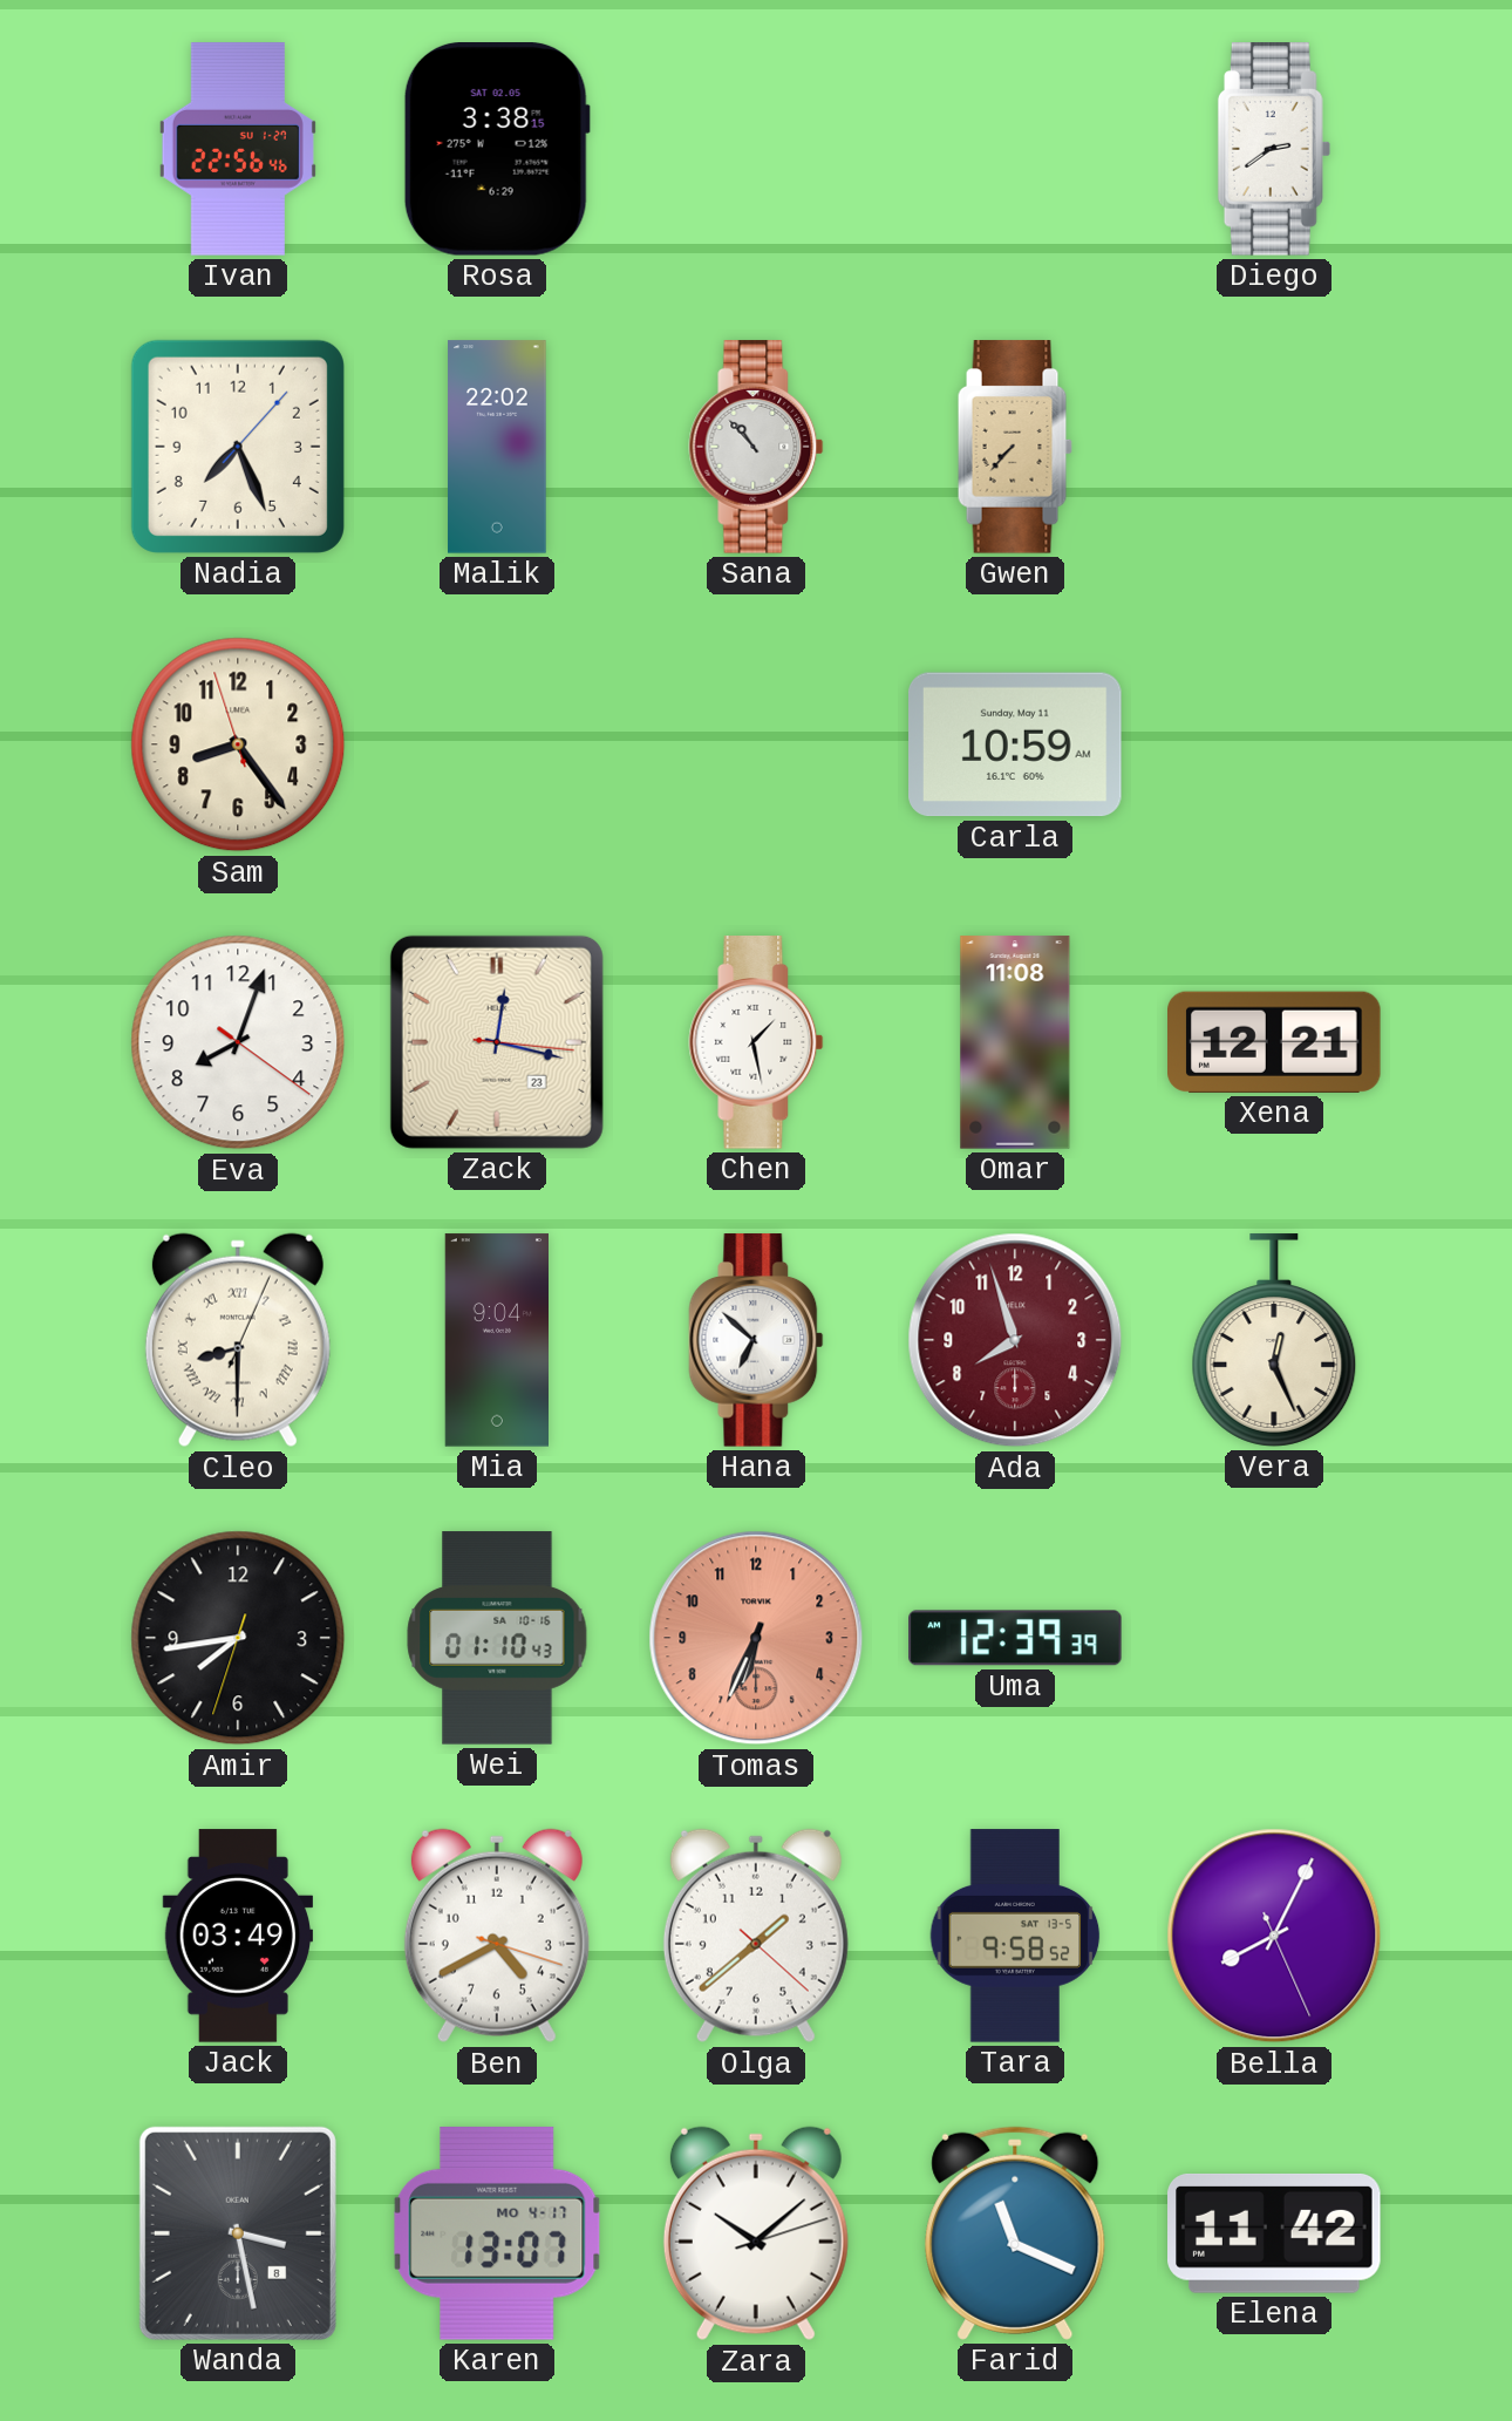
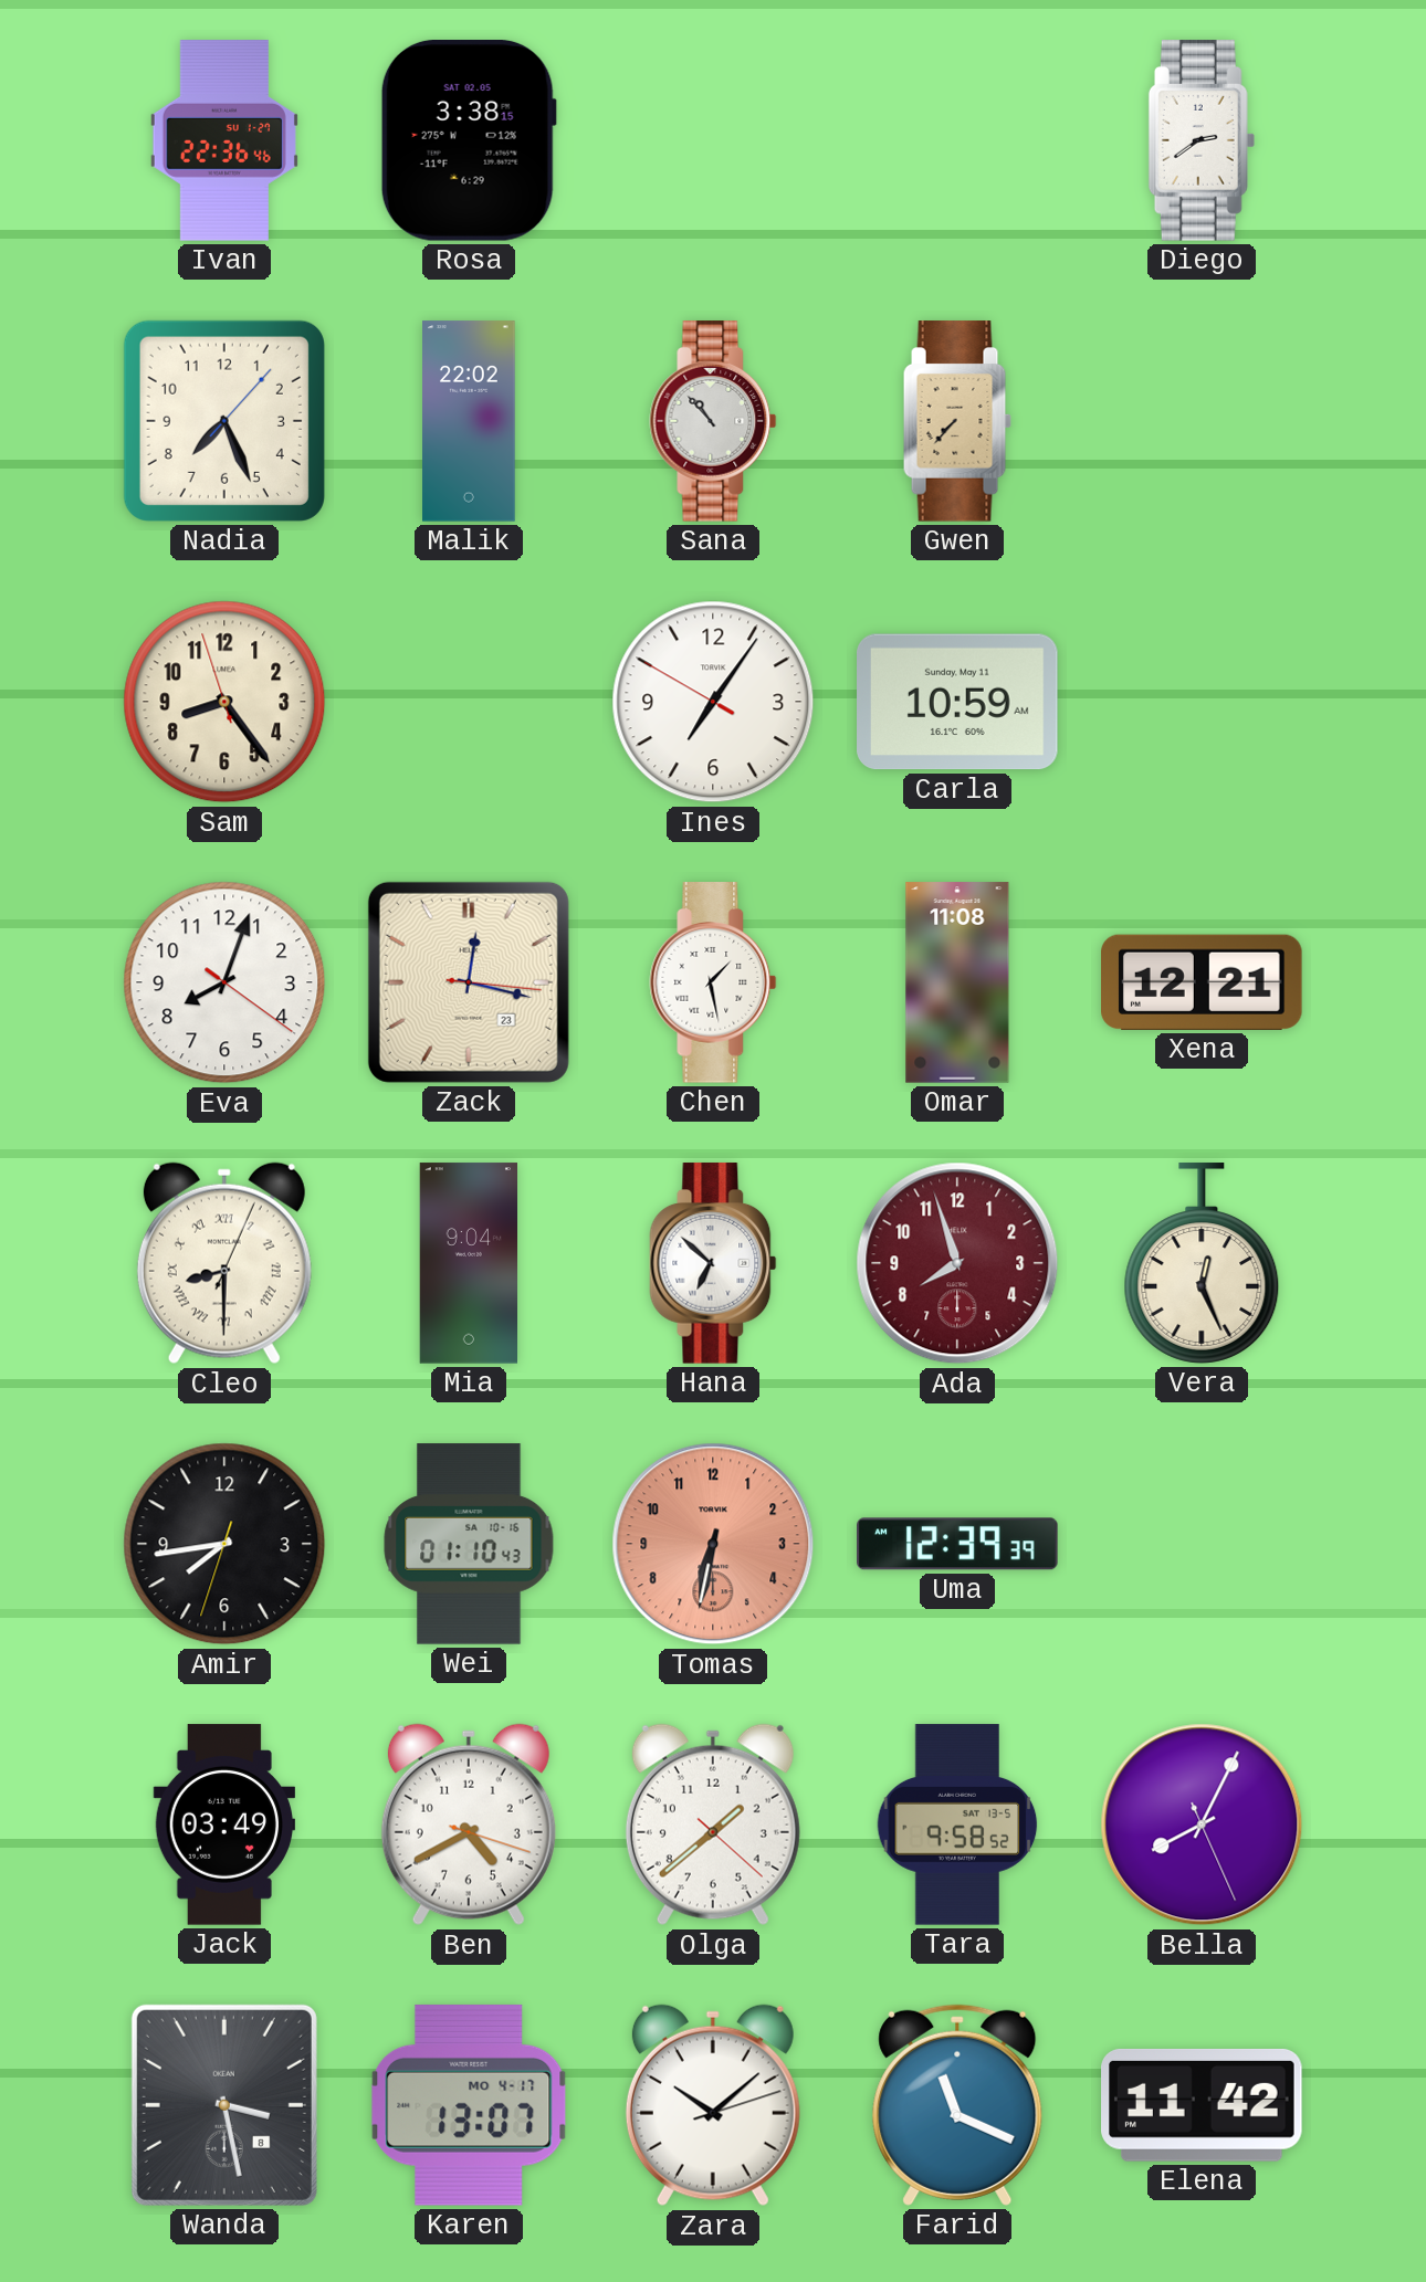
Ivan: 22:56 -> 22:36 (224, 140)
Ines: none -> 7:05 (713, 702)
Tomas: 6:34 -> 6:32 (713, 1544)
